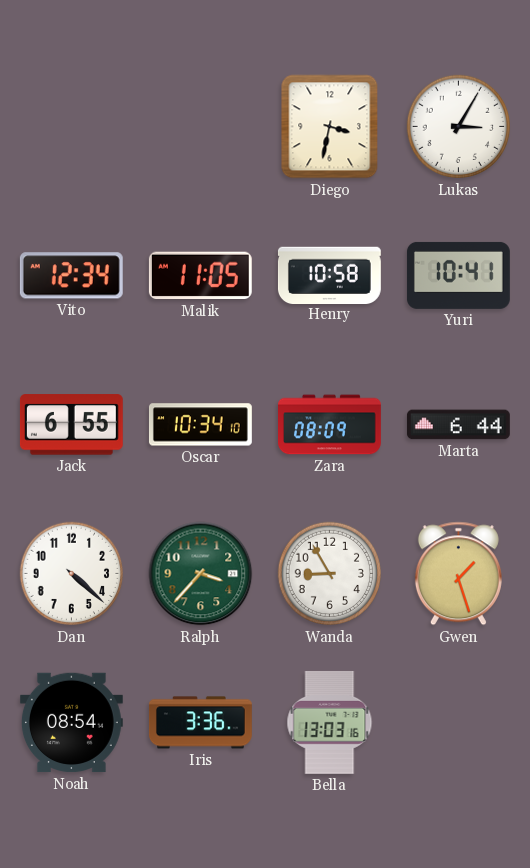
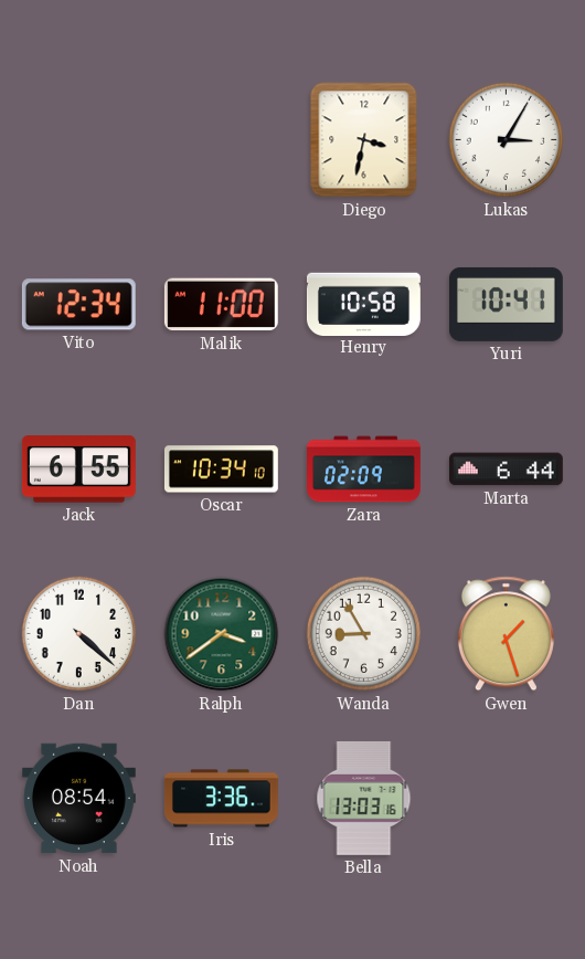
Malik: 11:05 -> 11:00 (221, 305)
Zara: 08:09 -> 02:09 (364, 470)
Ralph: 3:37 -> 3:39 (222, 634)
